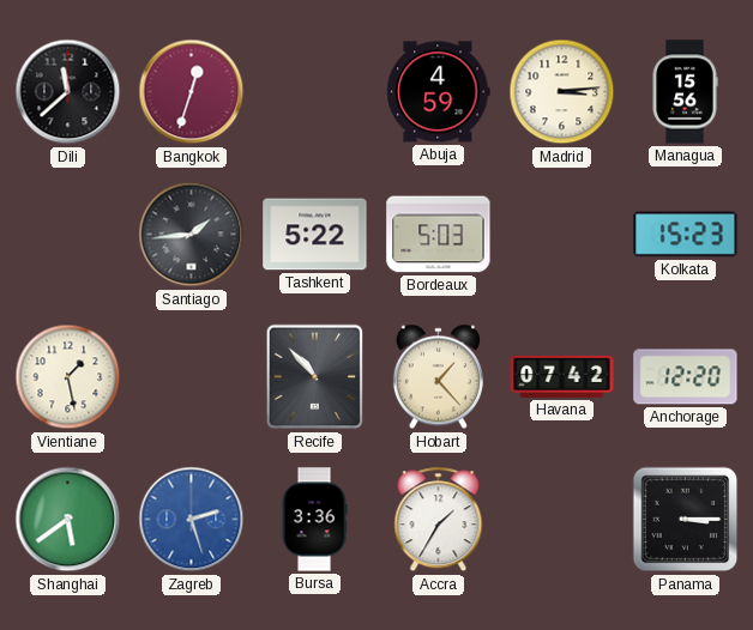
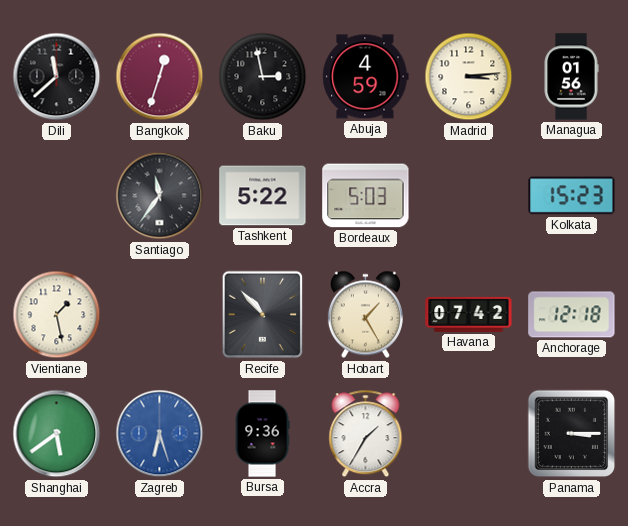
Baku: none -> 2:58 (263, 77)
Managua: 15:56 -> 01:56 (571, 77)
Santiago: 1:44 -> 11:36 (160, 196)
Hobart: 1:23 -> 1:25 (365, 315)
Anchorage: 12:20 -> 12:18 (572, 315)
Zagreb: 2:27 -> 6:27 (160, 434)
Bursa: 3:36 -> 9:36 (262, 434)
